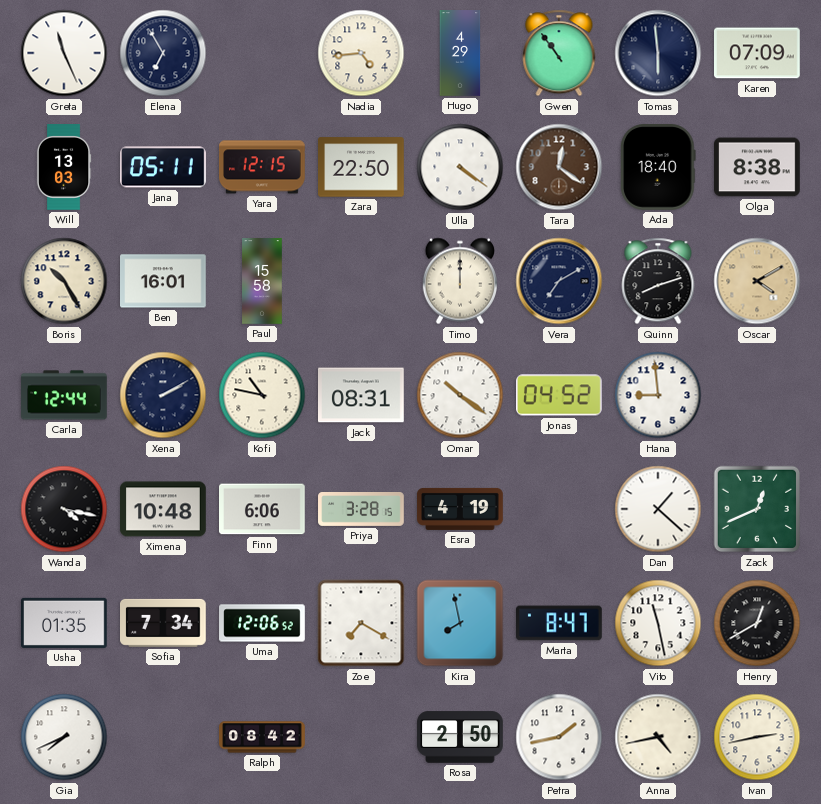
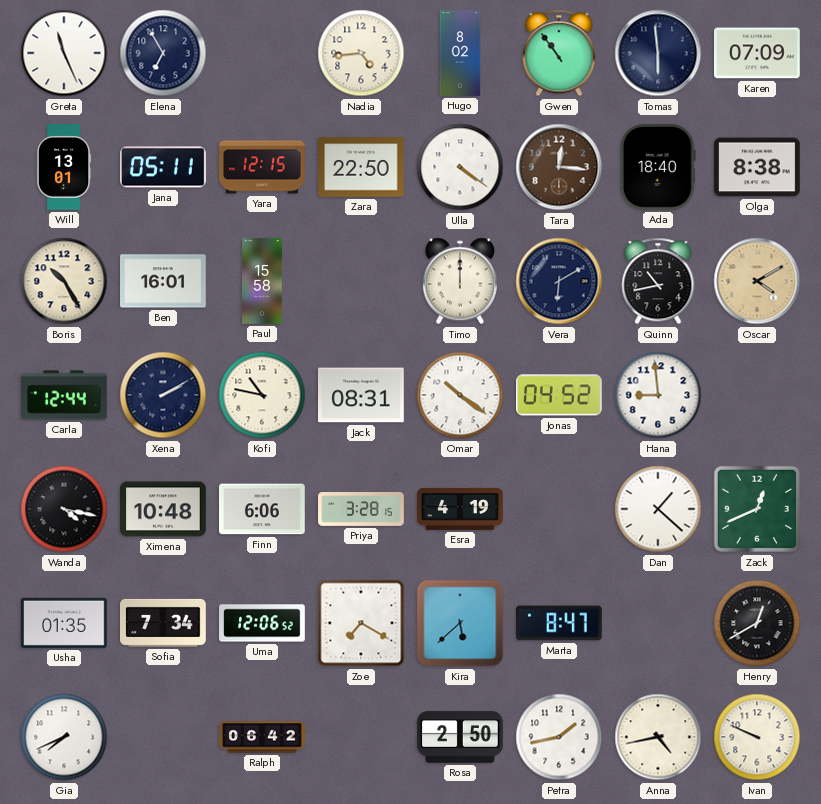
Hugo: 4:29 -> 8:02 (460, 53)
Will: 13:03 -> 13:01 (64, 167)
Tara: 12:21 -> 12:16 (559, 167)
Vera: 7:10 -> 6:10 (559, 281)
Quinn: 8:12 -> 10:43 (658, 281)
Kira: 7:58 -> 5:38 (460, 623)
Vito: 11:28 -> none (658, 623)
Ralph: 08:42 -> 06:42 (262, 737)
Ivan: 2:43 -> 9:49 (757, 737)
